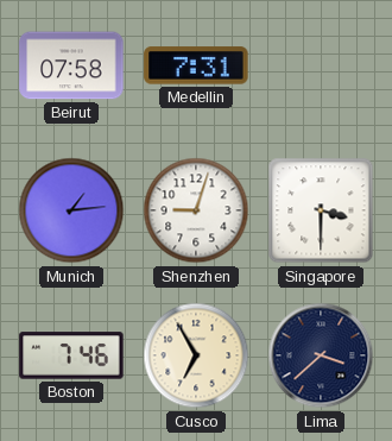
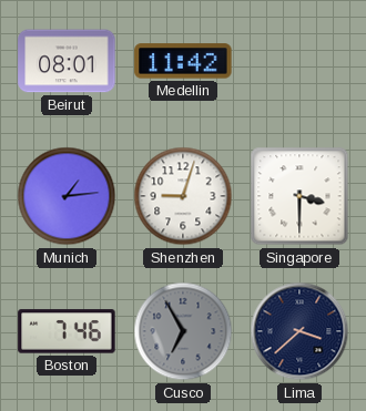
Beirut: 07:58 -> 08:01 (67, 61)
Medellin: 7:31 -> 11:42 (183, 61)
Cusco dial: cream -> grey (183, 331)
